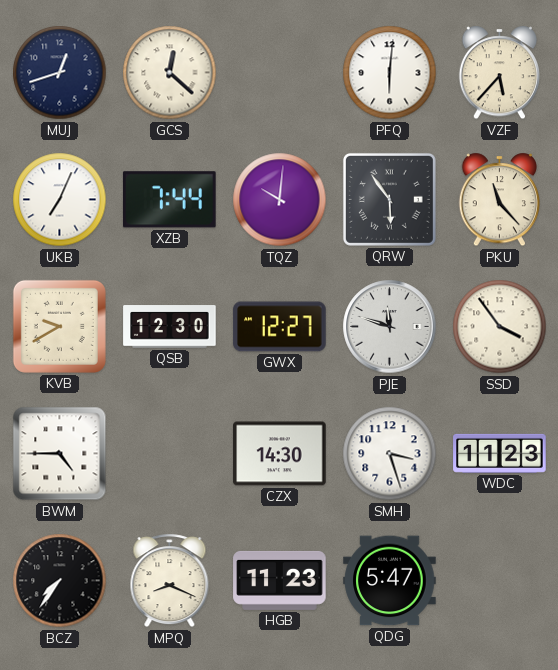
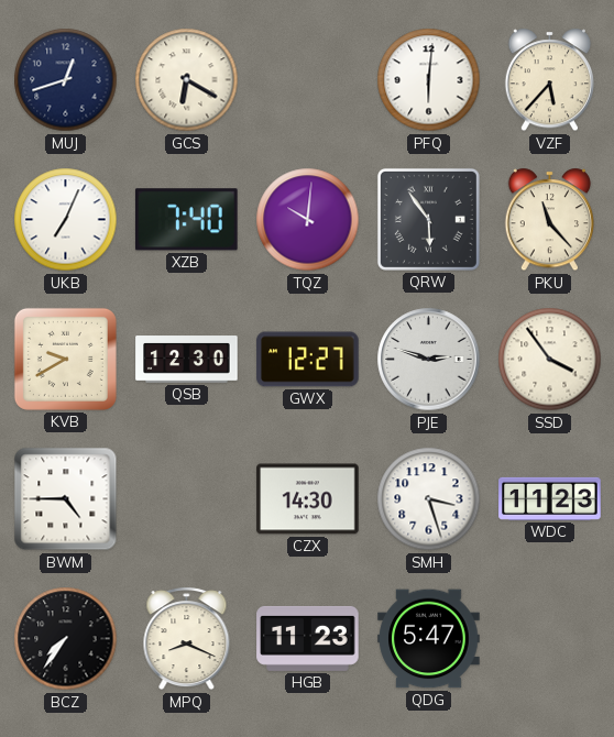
GCS: 12:22 -> 6:20 (187, 80)
XZB: 7:44 -> 7:40 (186, 220)
PJE: 11:48 -> 2:48 (429, 360)
